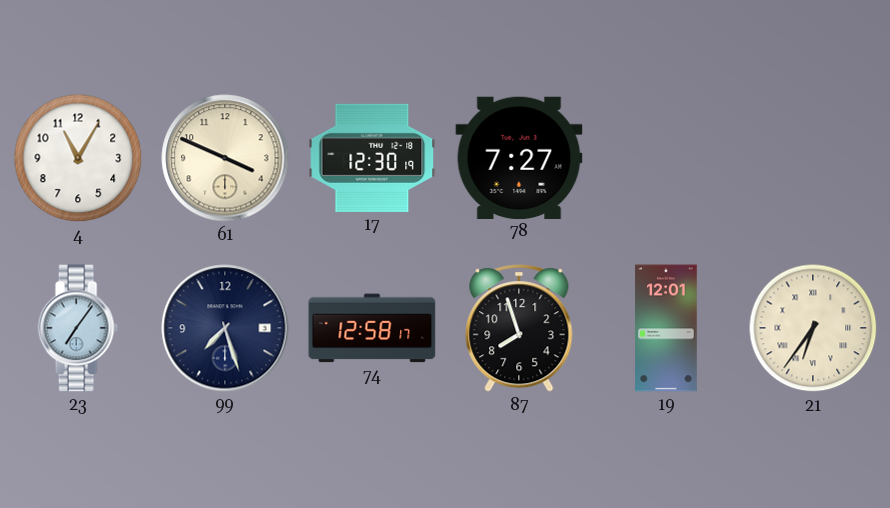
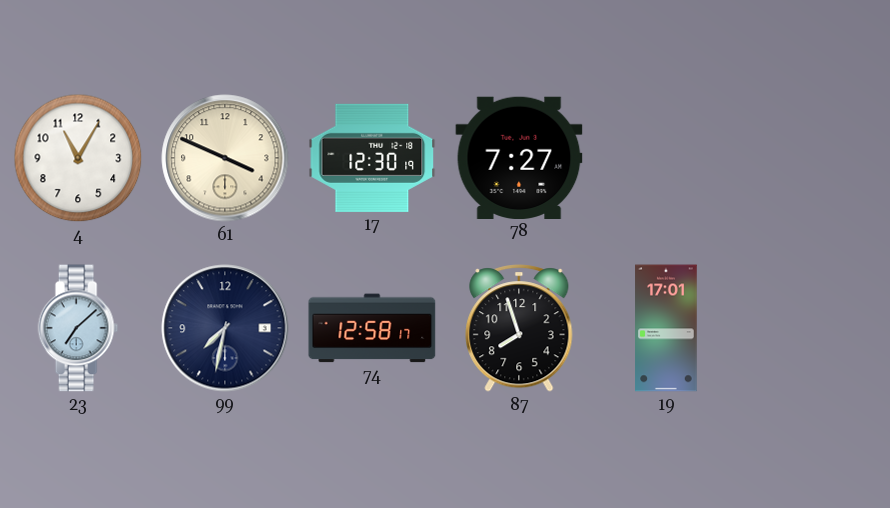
23: 7:06 -> 7:08 (78, 328)
99: 7:27 -> 7:32 (225, 328)
19: 12:01 -> 17:01 (666, 328)
21: 6:36 -> none (813, 328)
